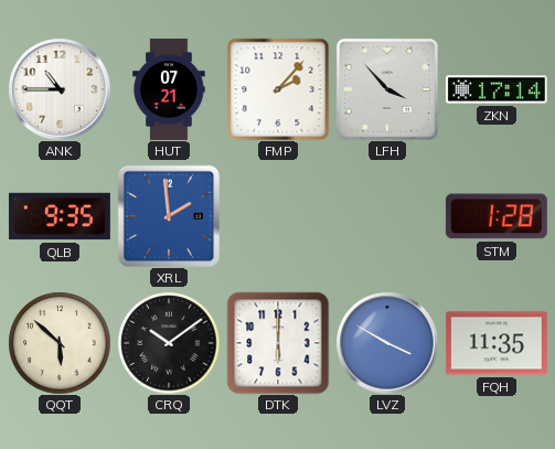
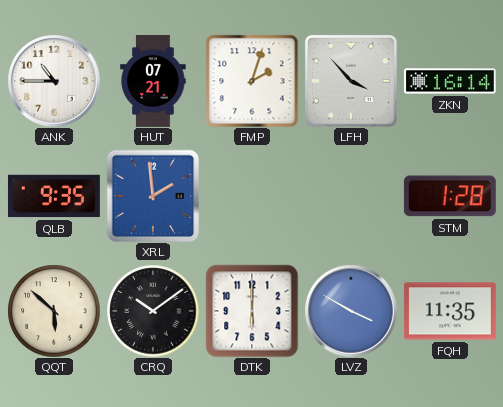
FMP: 2:07 -> 2:03 (252, 81)
ZKN: 17:14 -> 16:14 (450, 81)
